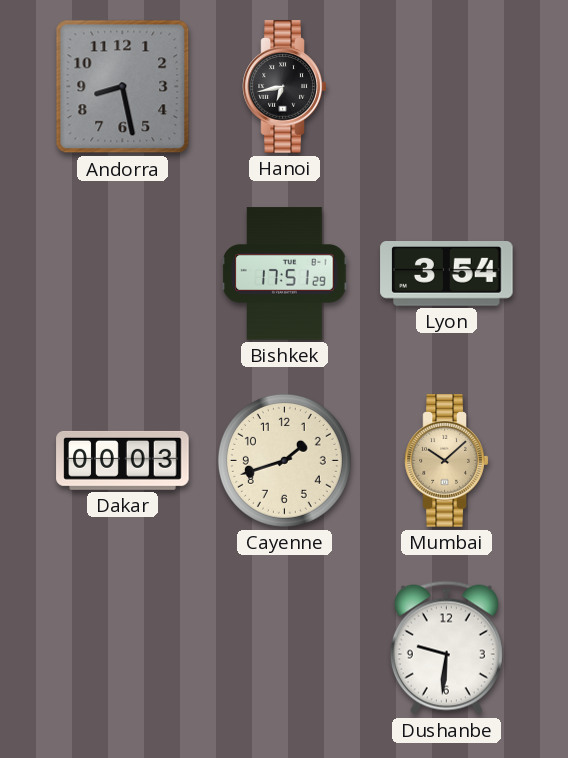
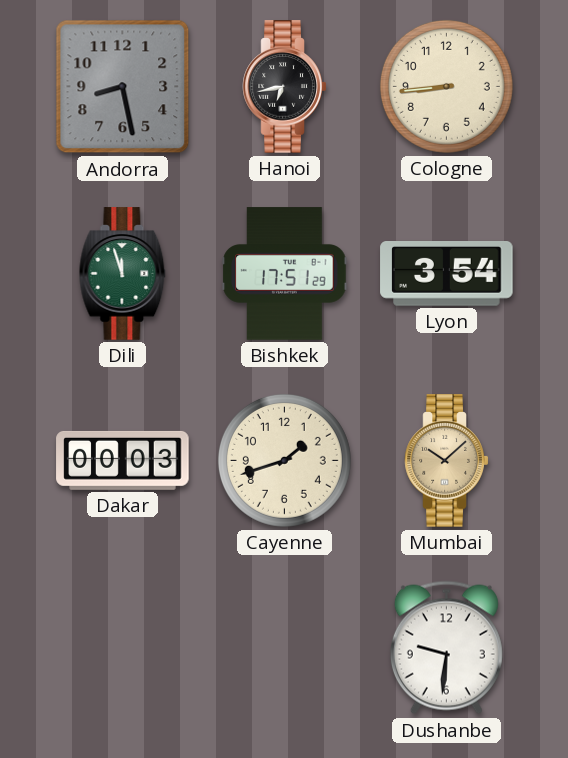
Cologne: none -> 8:44 (446, 86)
Dili: none -> 11:57 (123, 274)
